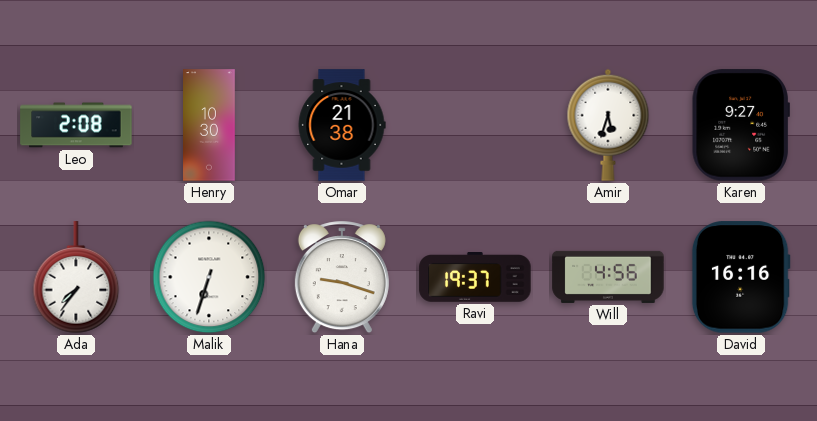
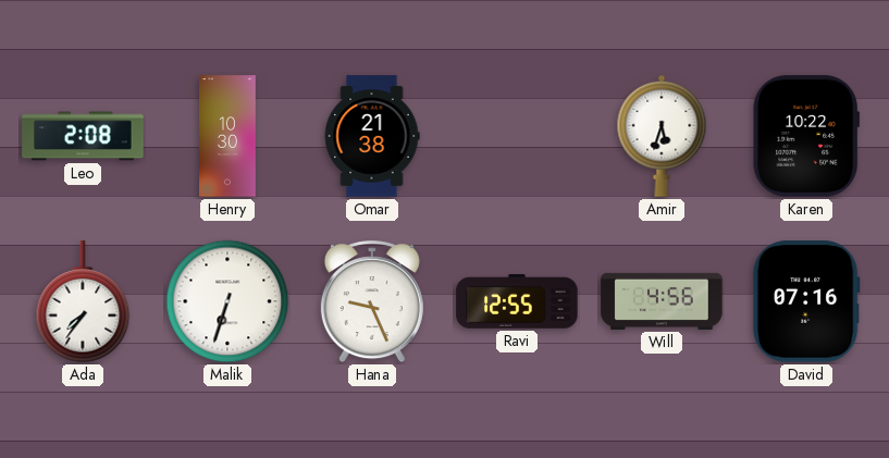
Karen: 9:27 -> 10:22 (806, 136)
Hana: 9:18 -> 9:26 (372, 302)
Ravi: 19:37 -> 12:55 (517, 301)
David: 16:16 -> 07:16 (806, 301)
